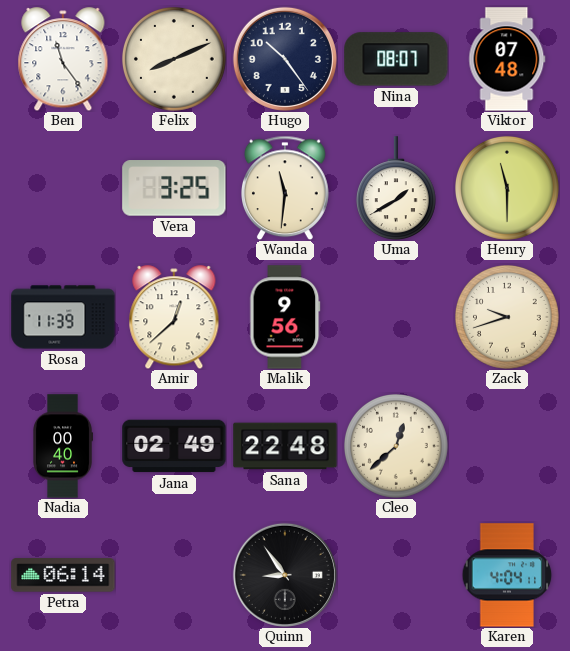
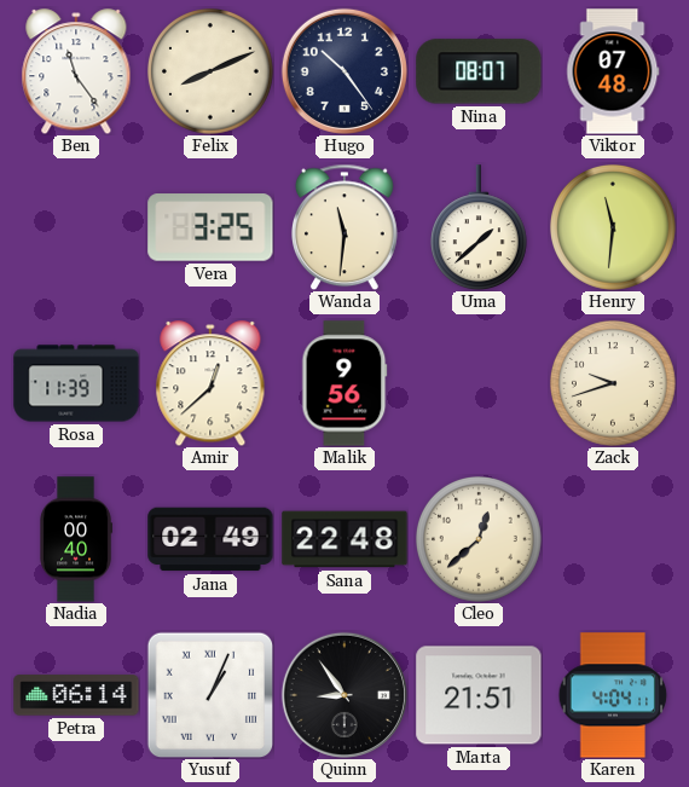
Uma: 1:40 -> 1:38 (479, 227)
Henry: 11:30 -> 11:31 (614, 228)
Yusuf: none -> 1:04 (210, 695)
Marta: none -> 21:51 (479, 695)
